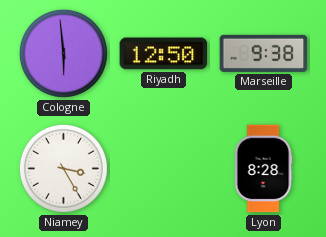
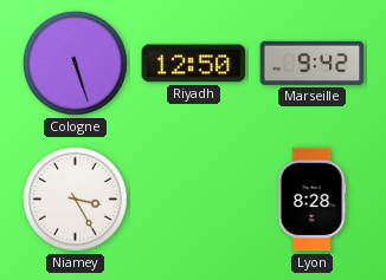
Cologne: 5:59 -> 5:27 (75, 63)
Marseille: 9:38 -> 9:42 (313, 63)
